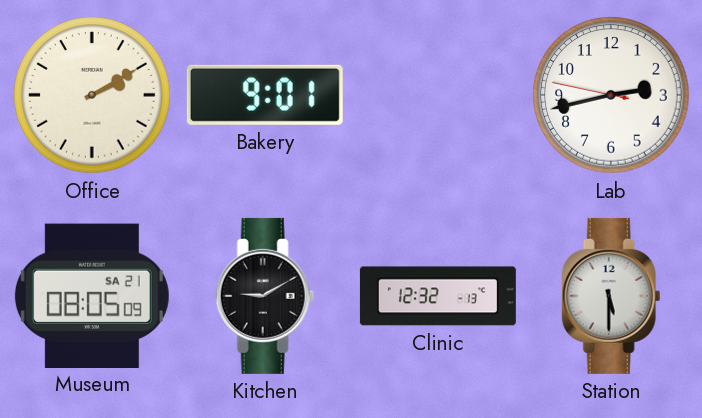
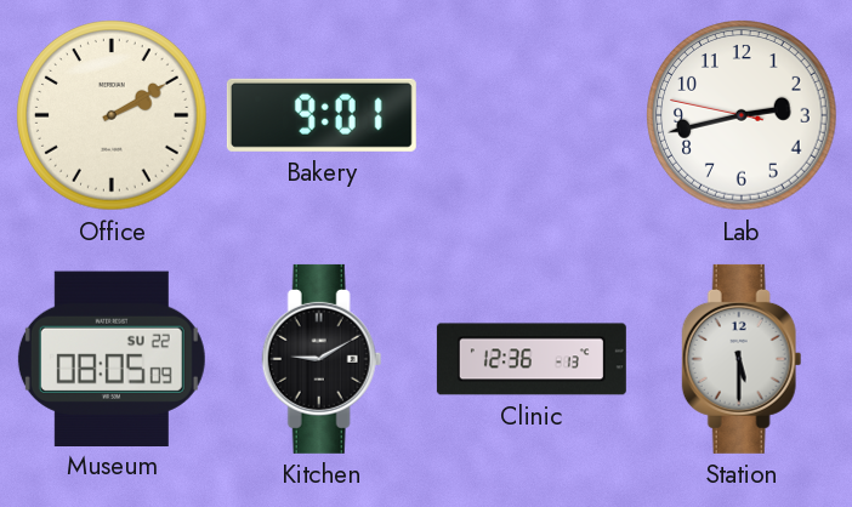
Museum date: SA 21 -> SU 22 (112, 358)
Clinic: 12:32 -> 12:36 (532, 359)
